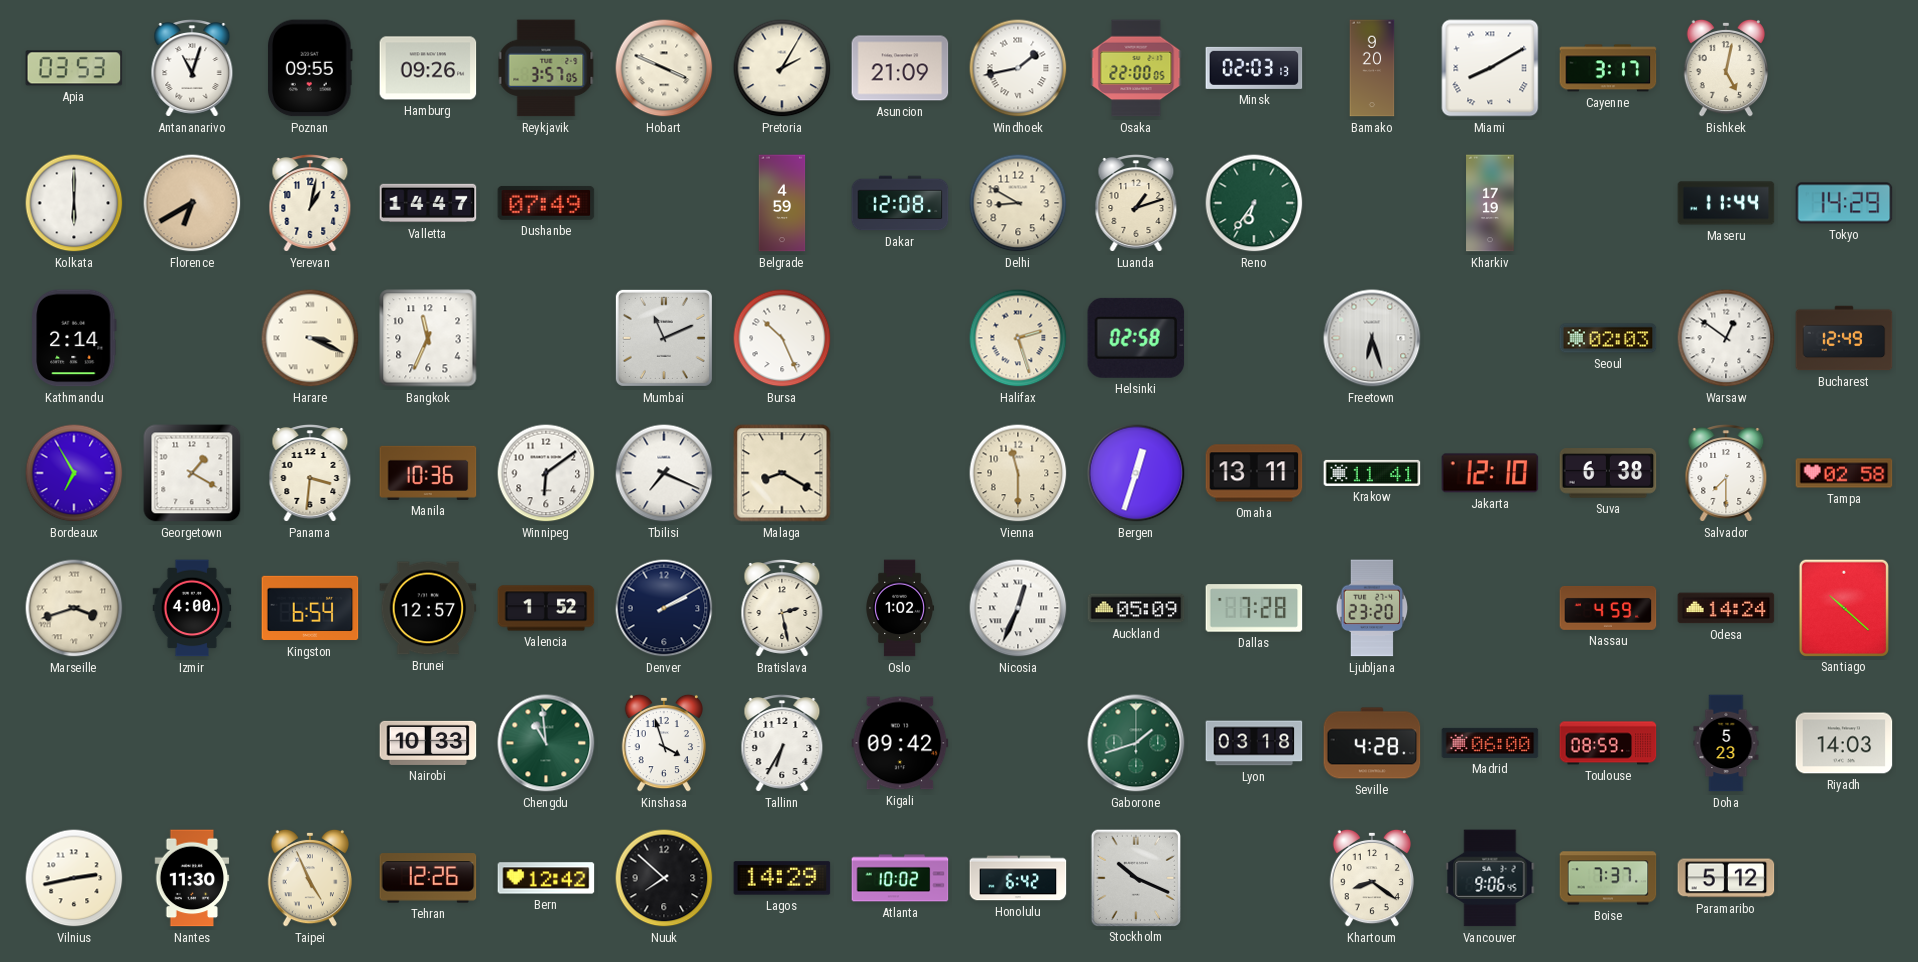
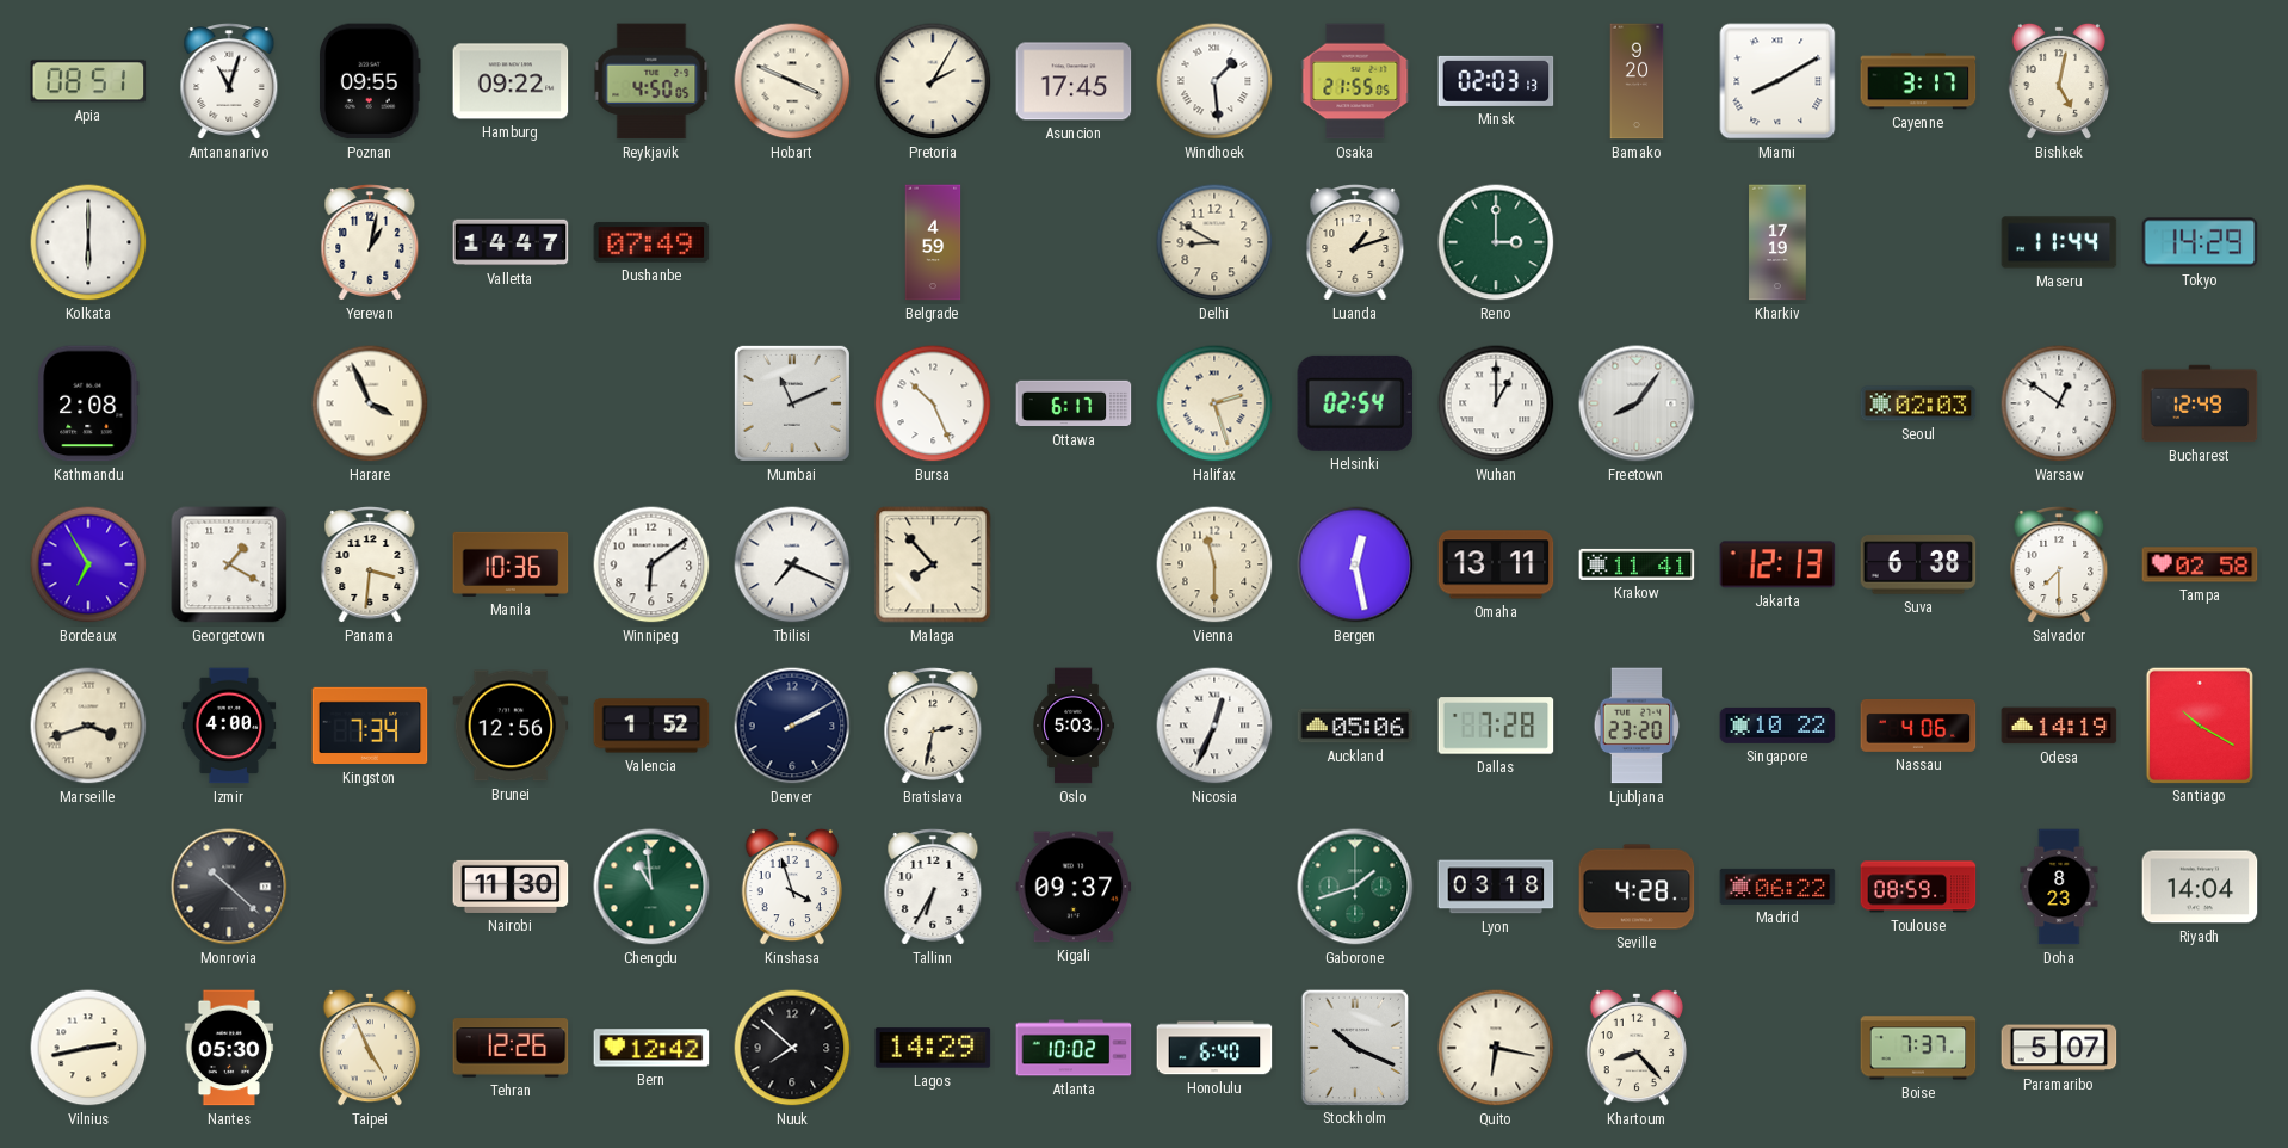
Apia: 03:53 -> 08:51 (88, 81)
Hamburg: 09:26 -> 09:22 (511, 81)
Reykjavik: 3:57 -> 4:50 (651, 81)
Asuncion: 21:09 -> 17:45 (1074, 81)
Windhoek: 1:43 -> 1:29 (1214, 81)
Osaka: 22:00 -> 21:55 (1355, 81)
Florence: 6:40 -> none (192, 203)
Dakar: 12:08 -> none (900, 203)
Reno: 6:36 -> 3:00 (1496, 242)
Kathmandu: 2:14 -> 2:08 (88, 403)
Harare: 3:19 -> 3:56 (370, 403)
Bangkok: 11:34 -> none (428, 338)
Ottawa: none -> 6:17 (1074, 403)
Helsinki: 02:58 -> 02:54 (1355, 403)
Wuhan: none -> 1:00 (1496, 403)
Freetown: 6:27 -> 8:06 (1637, 403)
Malaga: 8:20 -> 7:53 (933, 564)
Bergen: 12:33 -> 12:28 (1355, 564)
Jakarta: 12:10 -> 12:13 (1777, 564)
Kingston: 6:54 -> 7:34 (370, 726)
Brunei: 12:57 -> 12:56 (511, 726)
Bratislava: 2:28 -> 2:32 (933, 727)
Oslo: 1:02 -> 5:03 (1072, 726)
Auckland: 05:09 -> 05:06 (1355, 726)
Singapore: none -> 10:22 (1777, 726)
Nassau: 4:59 -> 4:06 (1918, 727)
Odesa: 14:24 -> 14:19 (2059, 726)
Santiago: 10:22 -> 10:20 (2199, 724)
Monrovia: none -> 10:22 (229, 887)
Nairobi: 10:33 -> 11:30 (511, 887)
Kigali: 09:42 -> 09:37 (1074, 887)
Madrid: 06:00 -> 06:22 (1777, 887)
Doha: 5:23 -> 8:23 (2059, 887)
Riyadh: 14:03 -> 14:04 (2200, 887)
Nantes: 11:30 -> 05:30 (229, 1048)
Honolulu: 6:42 -> 6:40 (1214, 1048)
Quito: none -> 6:17 (1496, 1048)
Khartoum: 8:21 -> 8:23 (1635, 1048)
Vancouver: 9:06 -> none (1490, 878)
Paramaribo: 5:12 -> 5:07 (2059, 1048)
